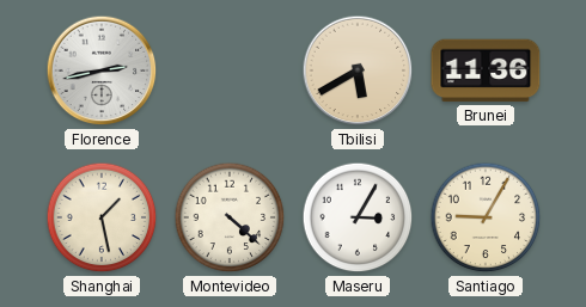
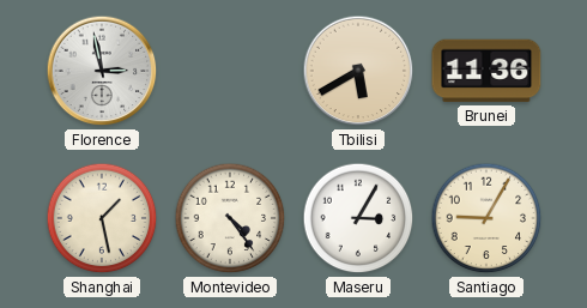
Florence: 2:43 -> 2:58 (102, 71)
Montevideo: 4:22 -> 4:24 (230, 218)
